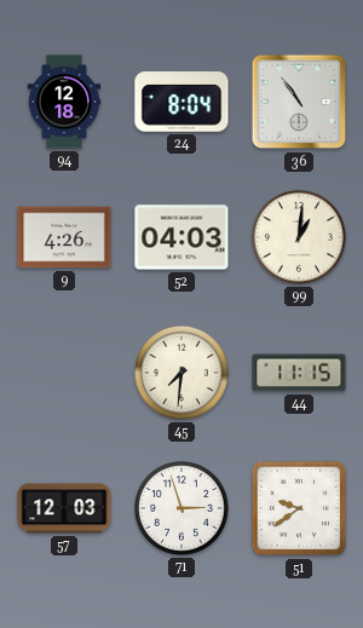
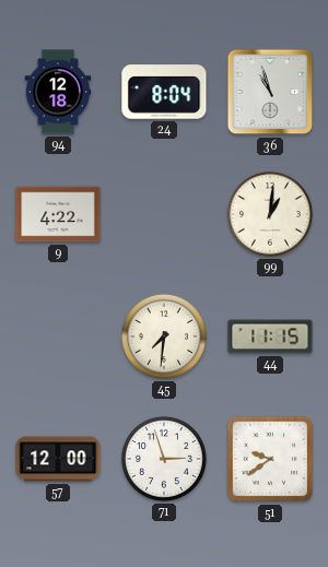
36: 10:54 -> 10:57 (270, 92)
9: 4:26 -> 4:22 (58, 214)
52: 04:03 -> none (181, 237)
57: 12:03 -> 12:00 (58, 459)
